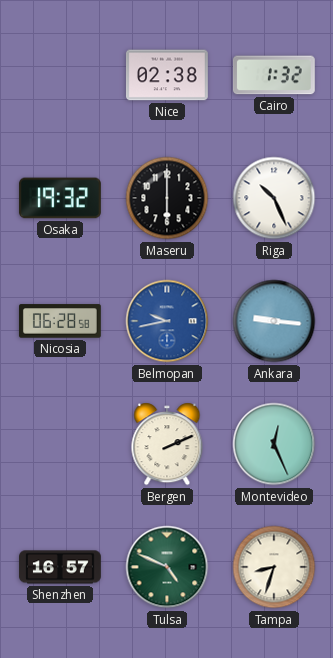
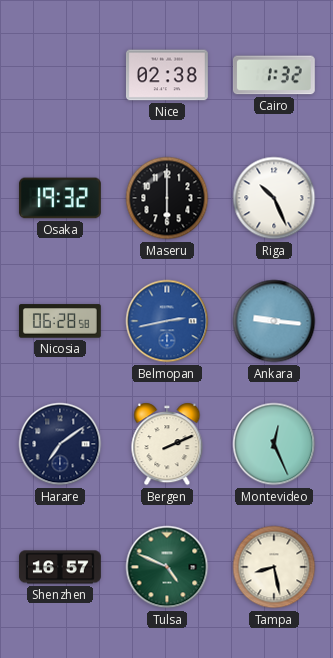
Belmopan: 9:43 -> 2:43 (167, 321)
Harare: none -> 7:09 (60, 444)
Tampa: 8:33 -> 8:28 (274, 567)
